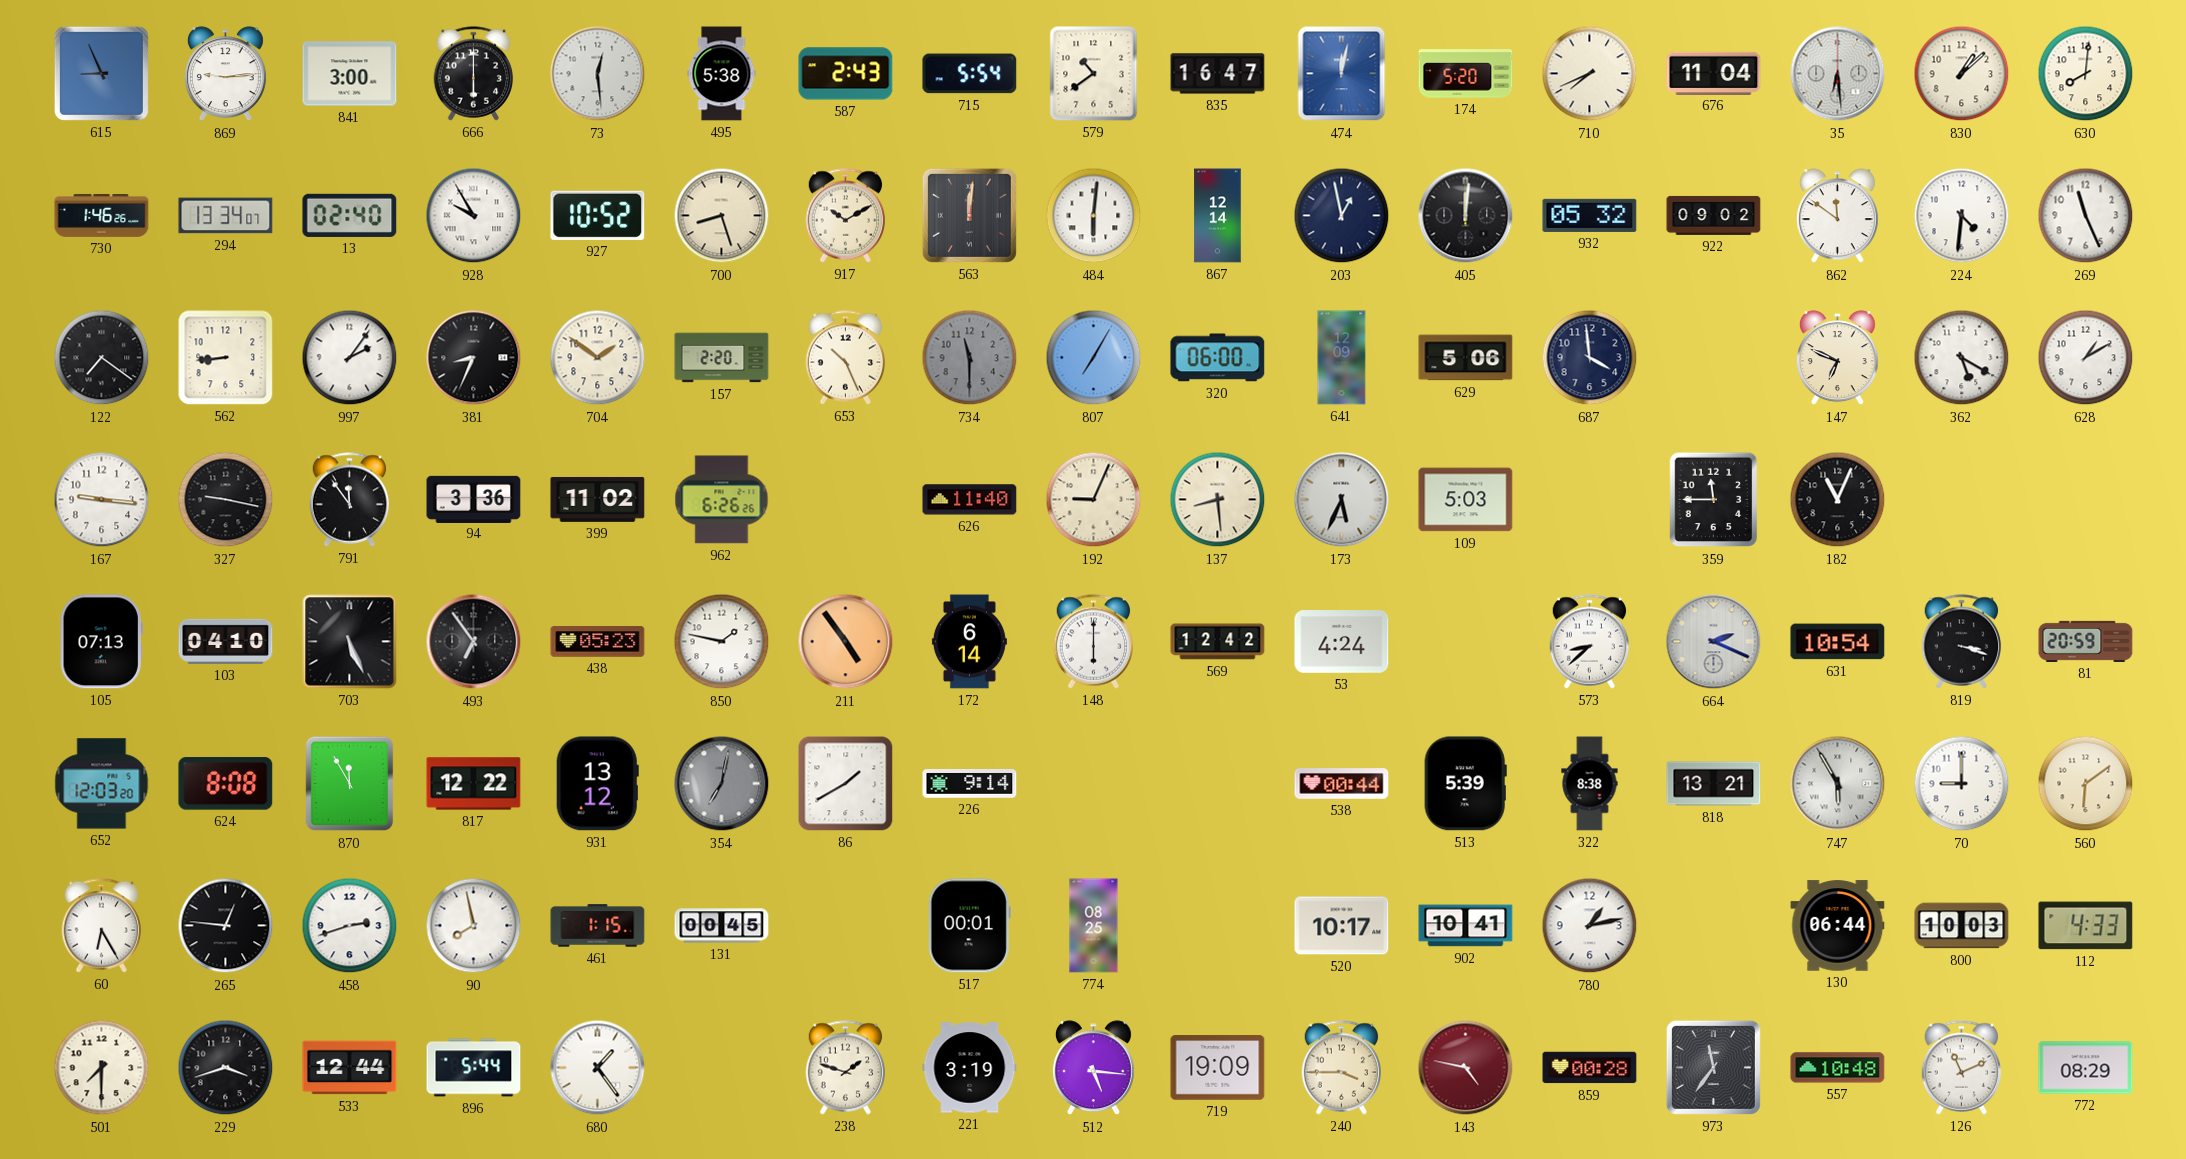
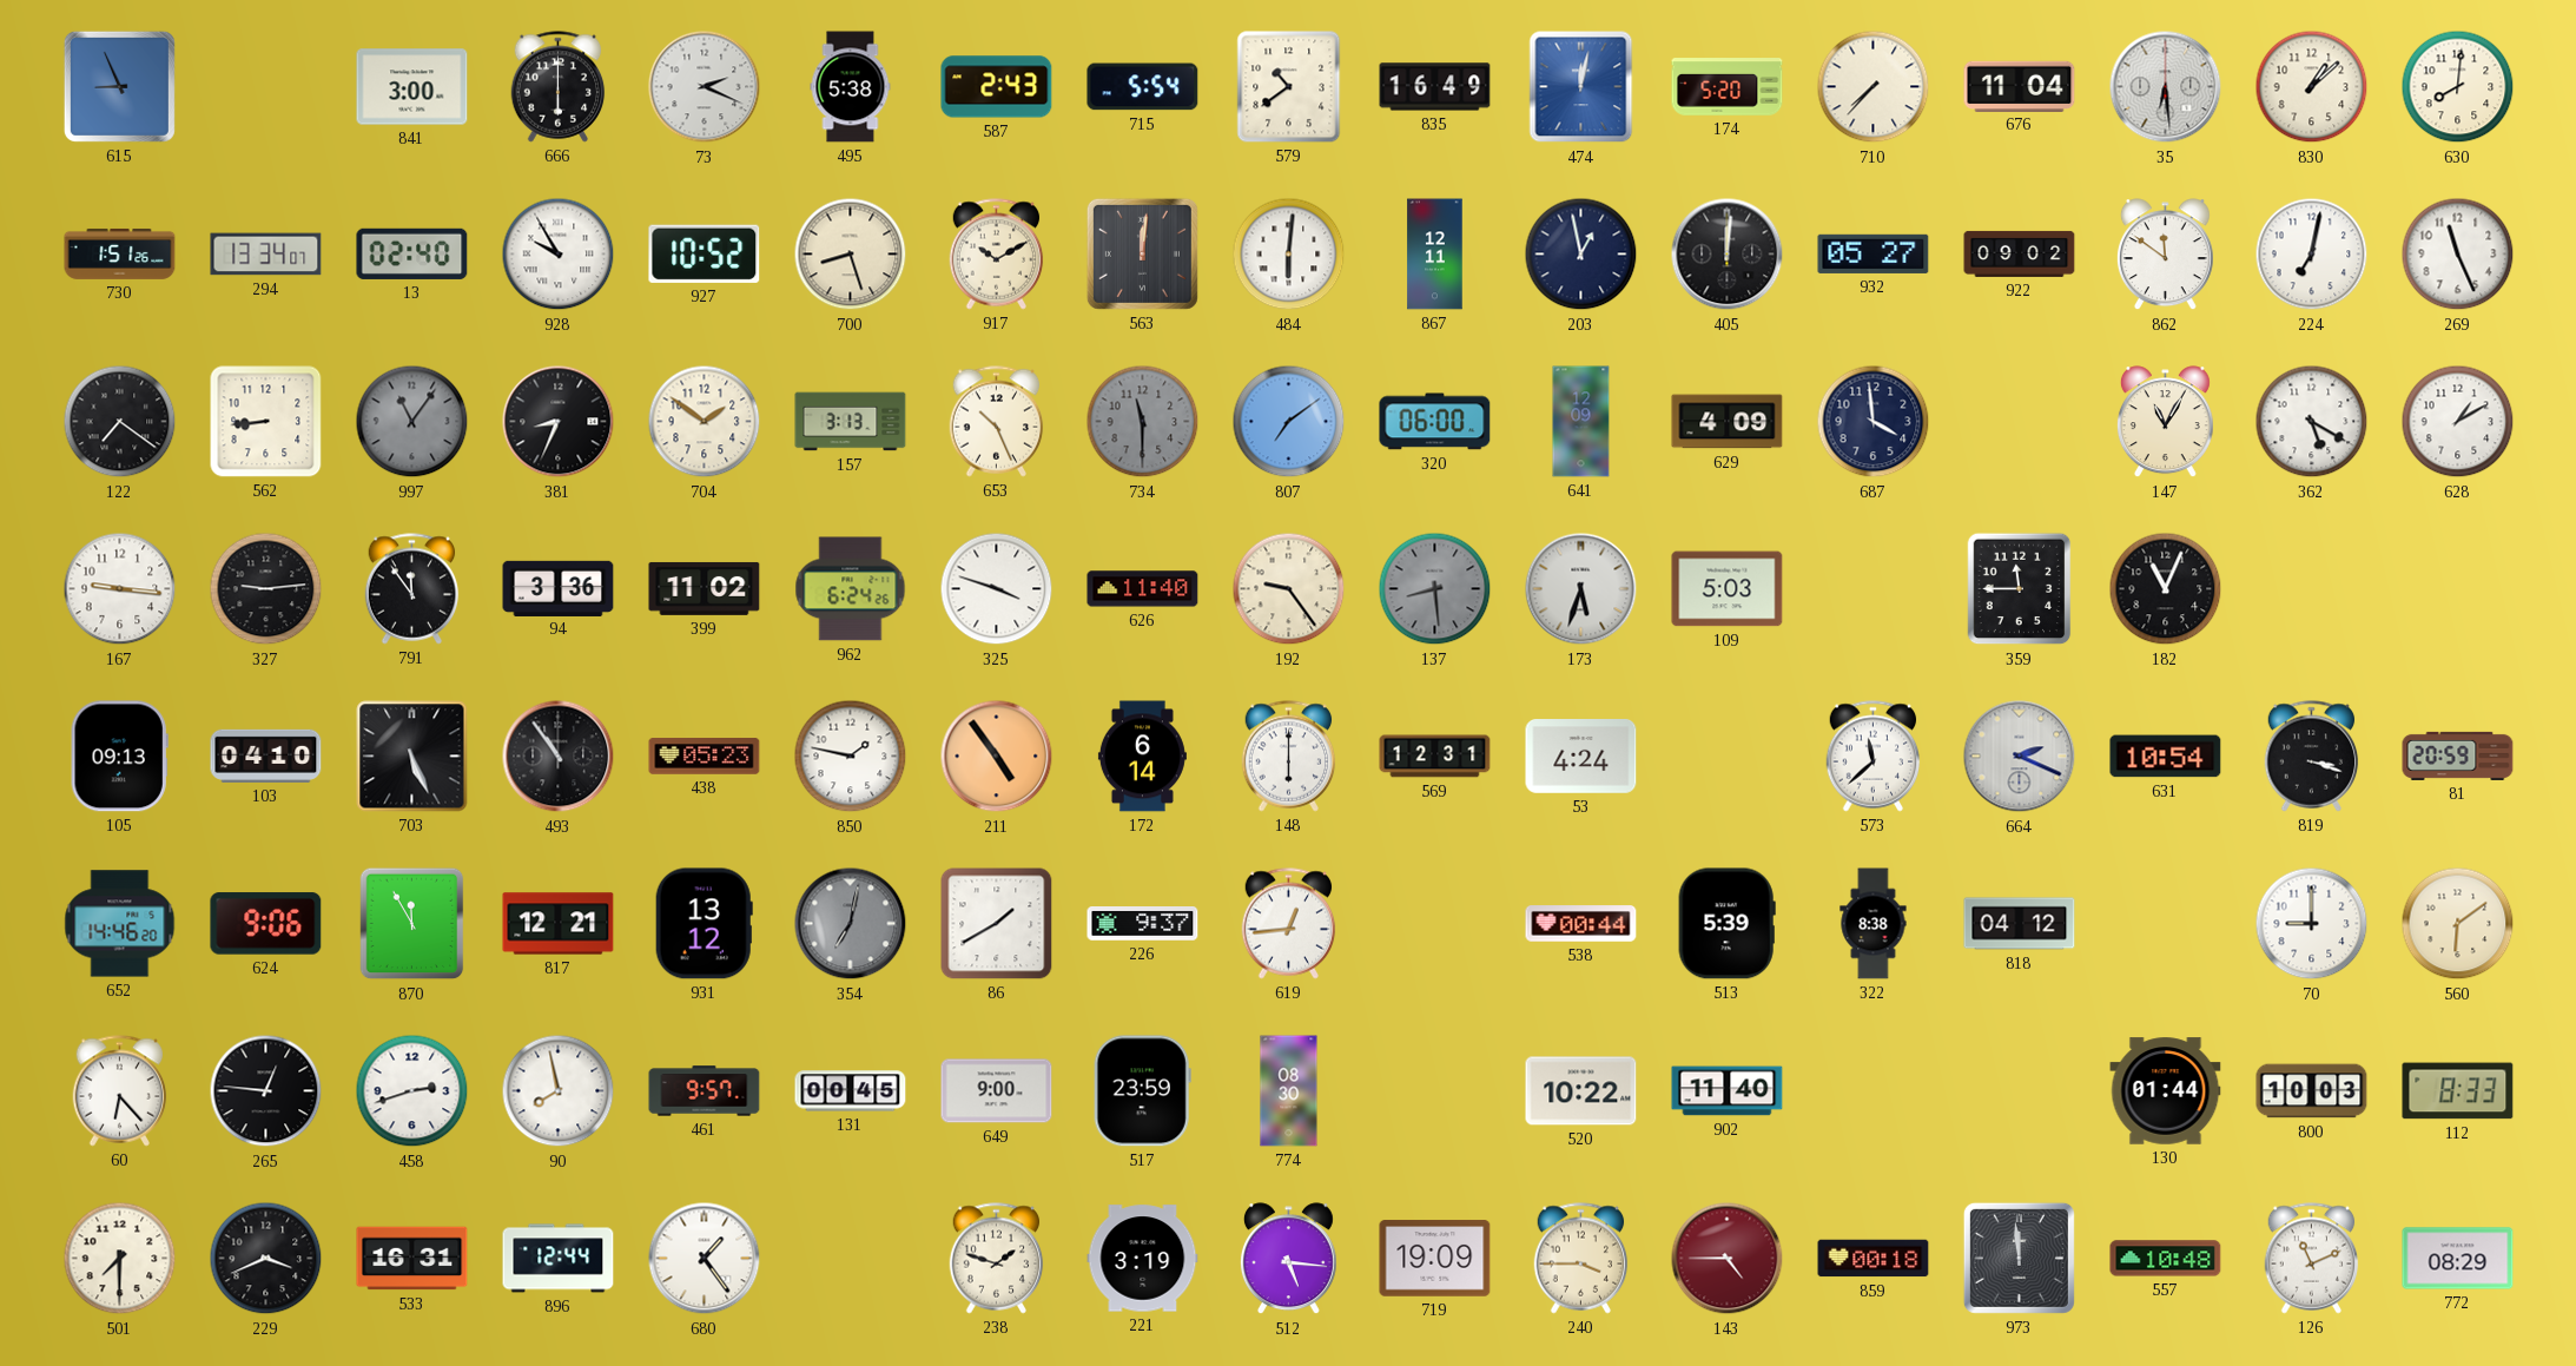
869: 9:14 -> none (225, 74)
73: 12:29 -> 2:19 (705, 87)
835: 16:47 -> 16:49 (1435, 87)
710: 7:41 -> 7:37 (1874, 87)
730: 1:46 -> 1:51 (120, 255)
867: 12:14 -> 12:11 (1435, 255)
932: 05:32 -> 05:27 (1874, 253)
224: 4:31 -> 7:02 (2312, 255)
997: 2:06 -> 11:06 (412, 422)
997 dial: white -> grey (412, 422)
157: 2:20 -> 3:13 (851, 422)
807: 7:05 -> 7:09 (1289, 422)
629: 5:06 -> 4:09 (1728, 422)
147: 6:49 -> 11:05 (2165, 422)
327: 9:17 -> 9:14 (266, 589)
962: 6:26 -> 6:24 (851, 589)
325: none -> 3:48 (997, 589)
192: 9:04 -> 9:24 (1289, 589)
137 dial: cream -> grey (1435, 589)
173: 5:34 -> 5:33 (1581, 589)
105: 07:13 -> 09:13 (119, 757)
493: 6:54 -> 10:54 (559, 757)
569: 12:42 -> 12:31 (1435, 757)
573: 8:38 -> 11:38 (1874, 757)
652: 12:03 -> 14:46 (120, 924)
624: 8:08 -> 9:06 (266, 924)
817: 12:22 -> 12:21 (559, 924)
226: 9:14 -> 9:37 (1143, 924)
619: none -> 12:44 (1289, 924)
818: 13:21 -> 04:12 (2020, 924)
747: 5:55 -> none (1838, 784)
60: 6:25 -> 6:23 (120, 1091)
461: 1:15 -> 9:57 (705, 1091)
649: none -> 9:00 (997, 1091)
517: 00:01 -> 23:59 (1142, 1091)
774: 08:25 -> 08:30 (1289, 1091)
520: 10:17 -> 10:22 (1581, 1091)
902: 10:41 -> 11:40 (1728, 1091)
780: 1:13 -> none (1590, 926)
130: 06:44 -> 01:44 (2166, 1091)
112: 4:33 -> 8:33 (2458, 1091)
229: 3:42 -> 3:41 (266, 1259)
533: 12:44 -> 16:31 (412, 1259)
896: 5:44 -> 12:44 (559, 1259)
143: 4:47 -> 4:45 (1728, 1259)
859: 00:28 -> 00:18 (1874, 1259)
973: 11:36 -> 11:59 (2019, 1258)
